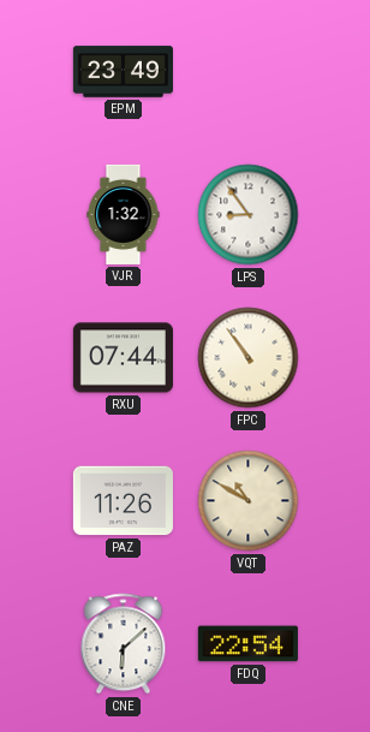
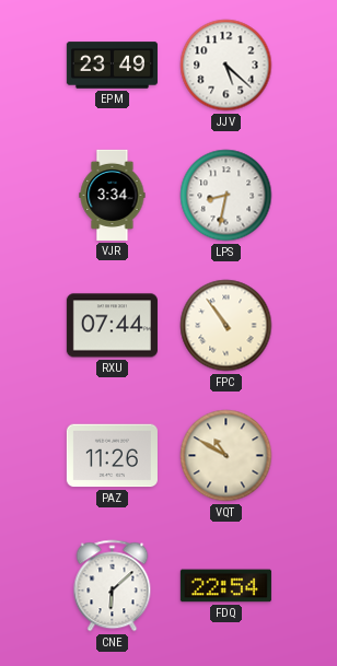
JJV: none -> 5:22 (226, 66)
VJR: 1:32 -> 3:34 (113, 195)
LPS: 8:54 -> 8:32 (226, 196)
